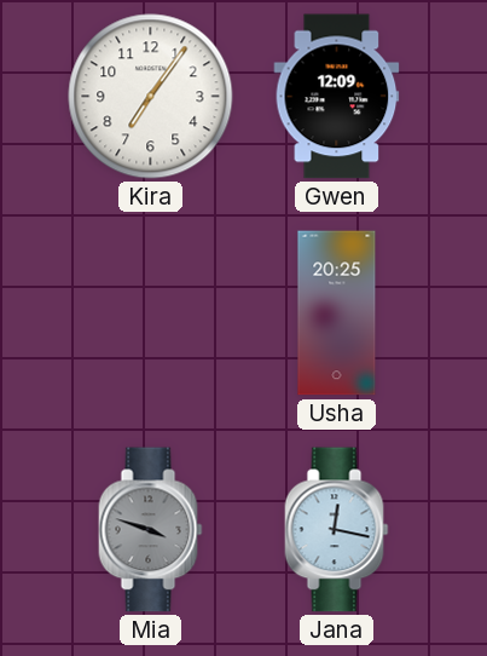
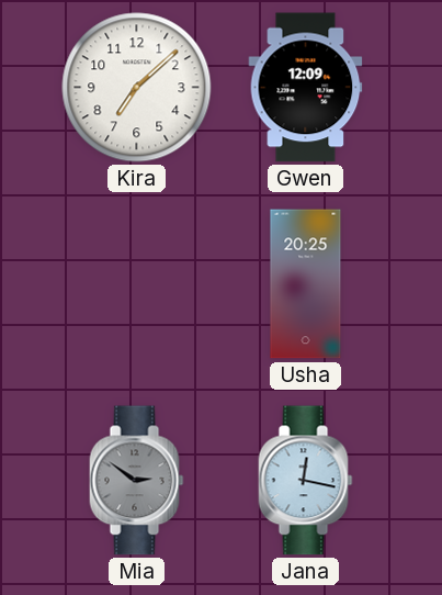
Kira: 7:06 -> 7:08 (137, 88)
Mia: 3:48 -> 2:51 (137, 481)
